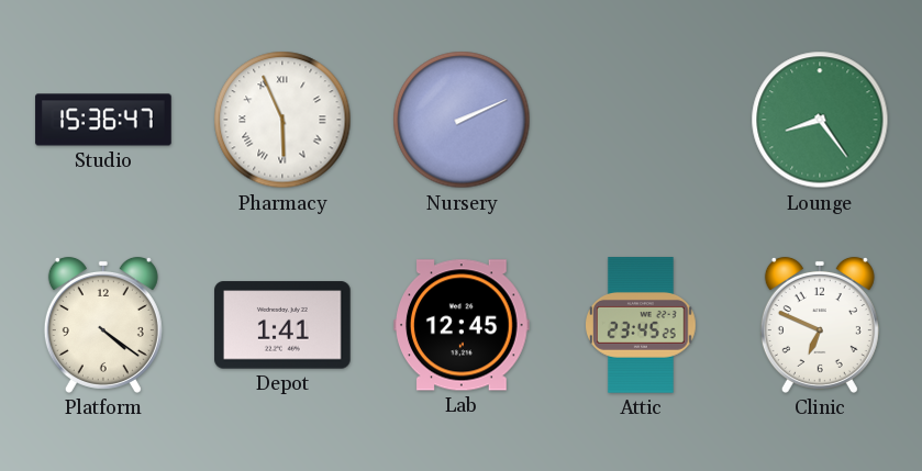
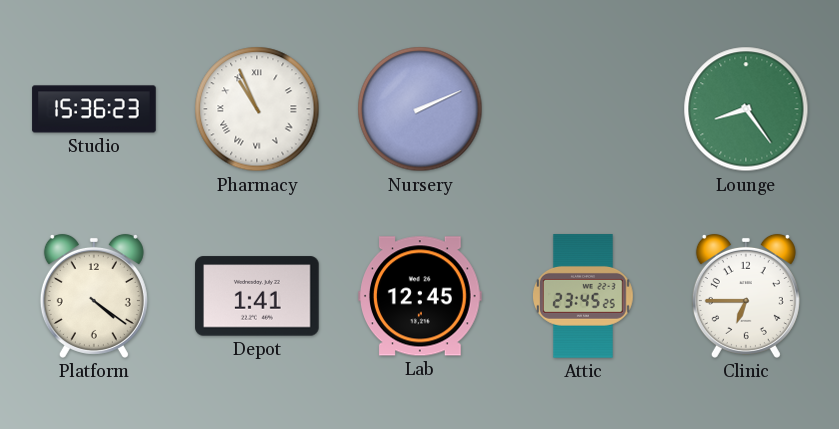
Studio: 15:36:47 -> 15:36:23 (94, 109)
Pharmacy: 5:56 -> 10:56 (257, 109)
Clinic: 6:49 -> 6:45 (746, 296)
